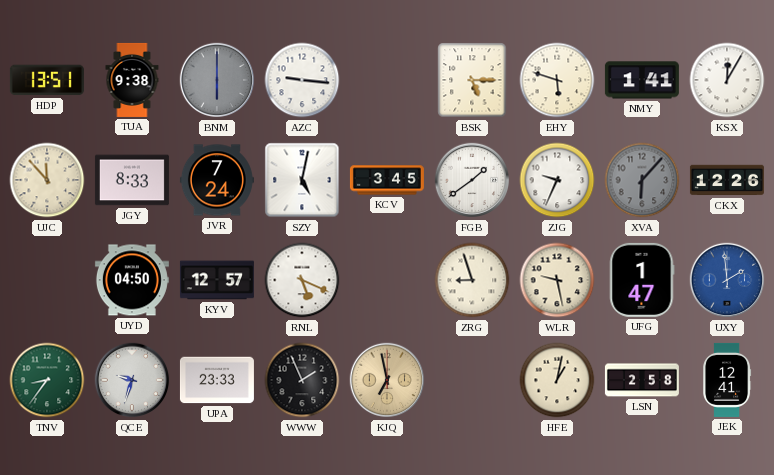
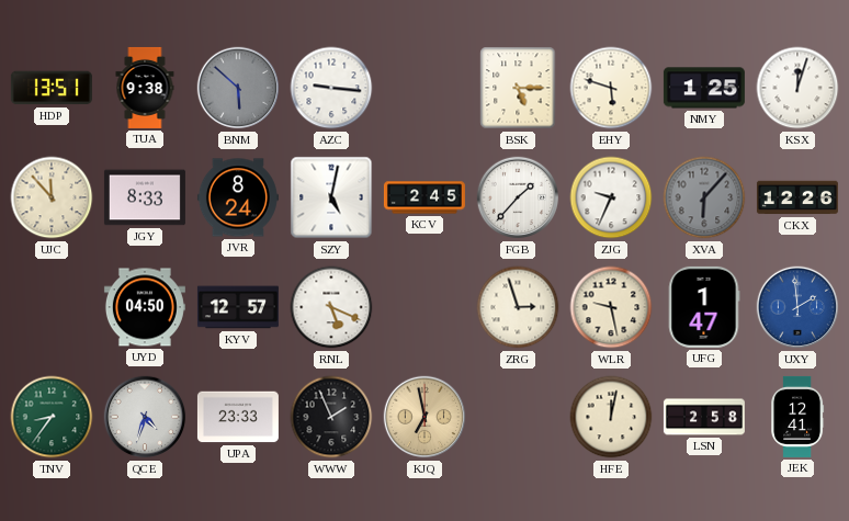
BNM: 6:00 -> 5:52 (238, 88)
NMY: 1:41 -> 1:25 (704, 88)
KSX: 12:05 -> 12:03 (797, 88)
JVR: 7:24 -> 8:24 (238, 197)
KCV: 3:45 -> 2:45 (424, 197)
FGB: 1:39 -> 1:37 (518, 197)
ZRG: 8:57 -> 2:57 (518, 307)
QCE: 9:33 -> 4:33 (145, 417)
HFE: 1:02 -> 12:02 (611, 417)
